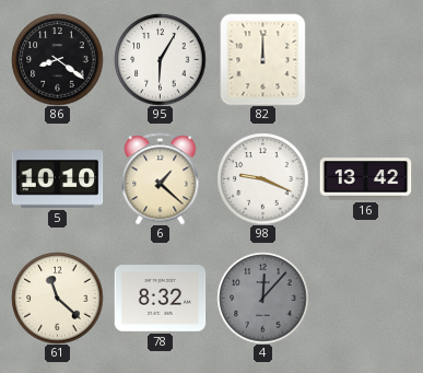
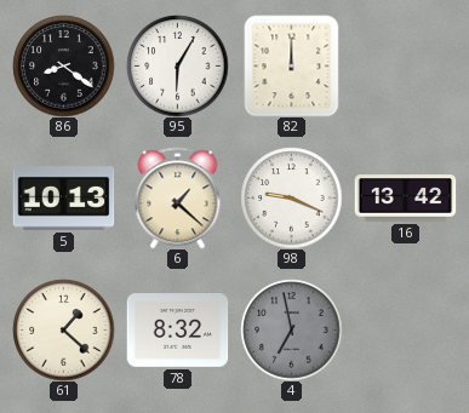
5: 10:10 -> 10:13 (63, 199)
61: 11:22 -> 1:22 (63, 329)
4: 12:07 -> 6:58 (291, 329)
